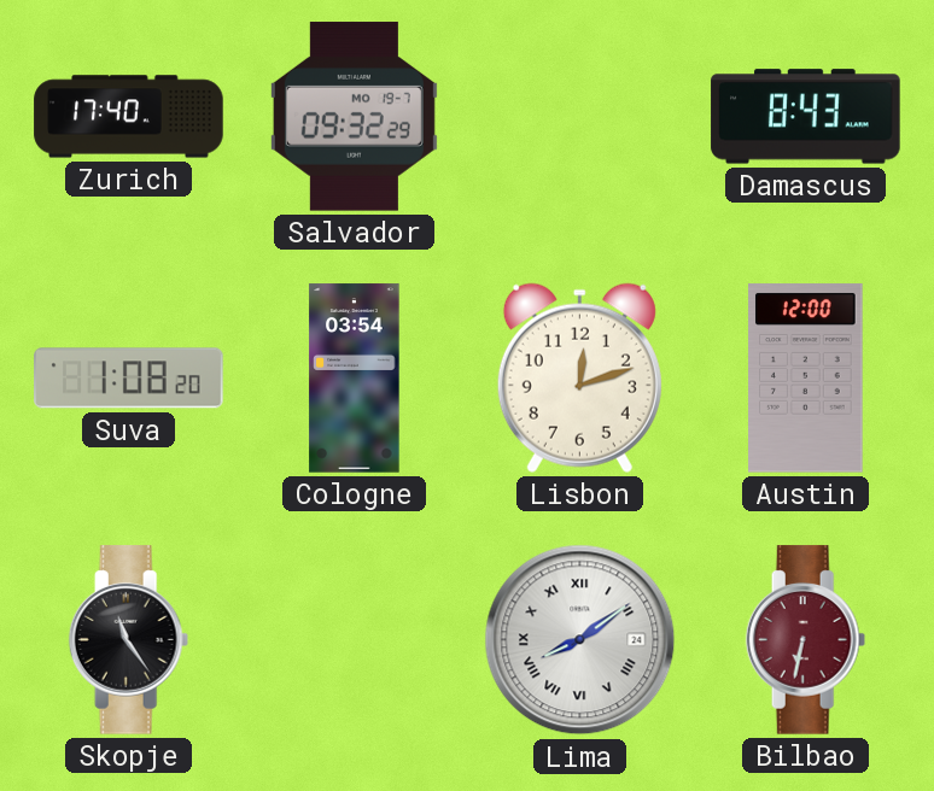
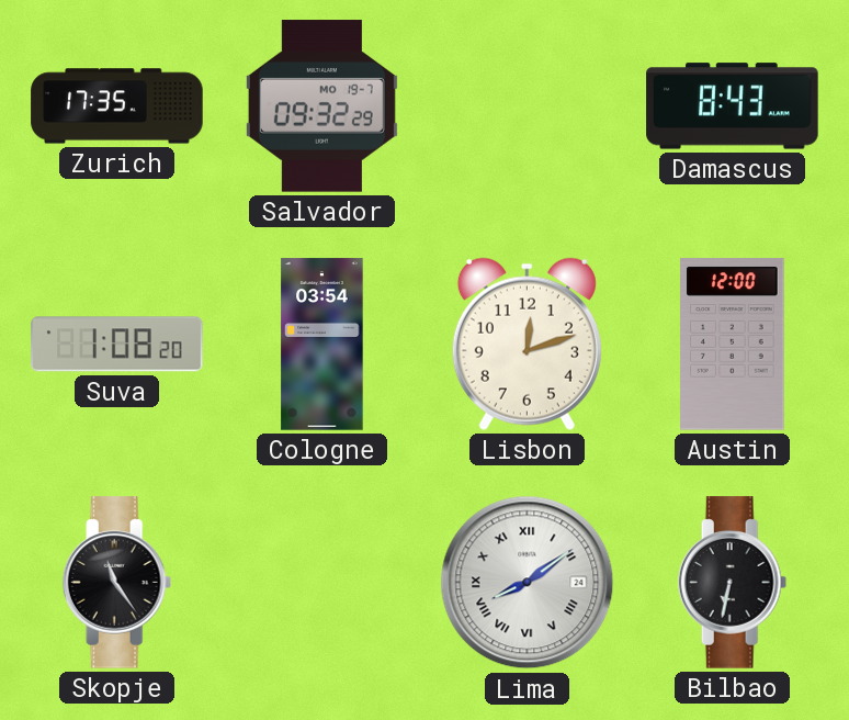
Zurich: 17:40 -> 17:35 (117, 106)
Bilbao dial: burgundy -> black (733, 583)
